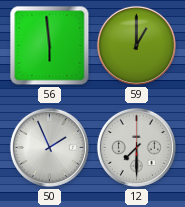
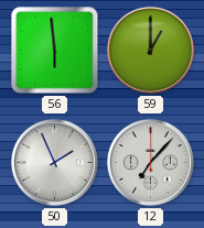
12: 7:30 -> 7:07 (150, 162)
